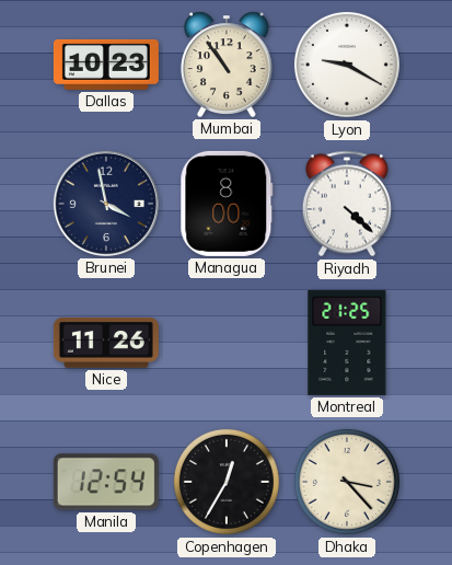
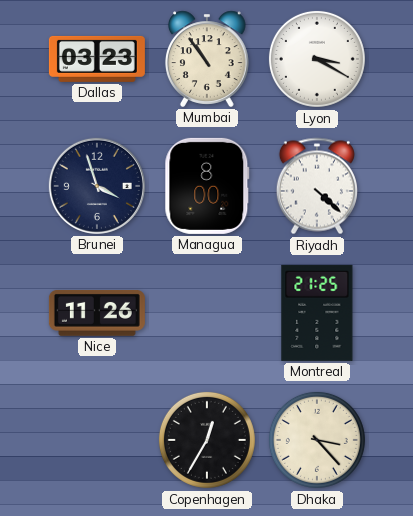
Dallas: 10:23 -> 03:23 (97, 59)
Lyon: 9:20 -> 3:20 (317, 59)
Brunei: 3:58 -> 3:57 (97, 186)
Manila: 12:54 -> none (106, 482)
